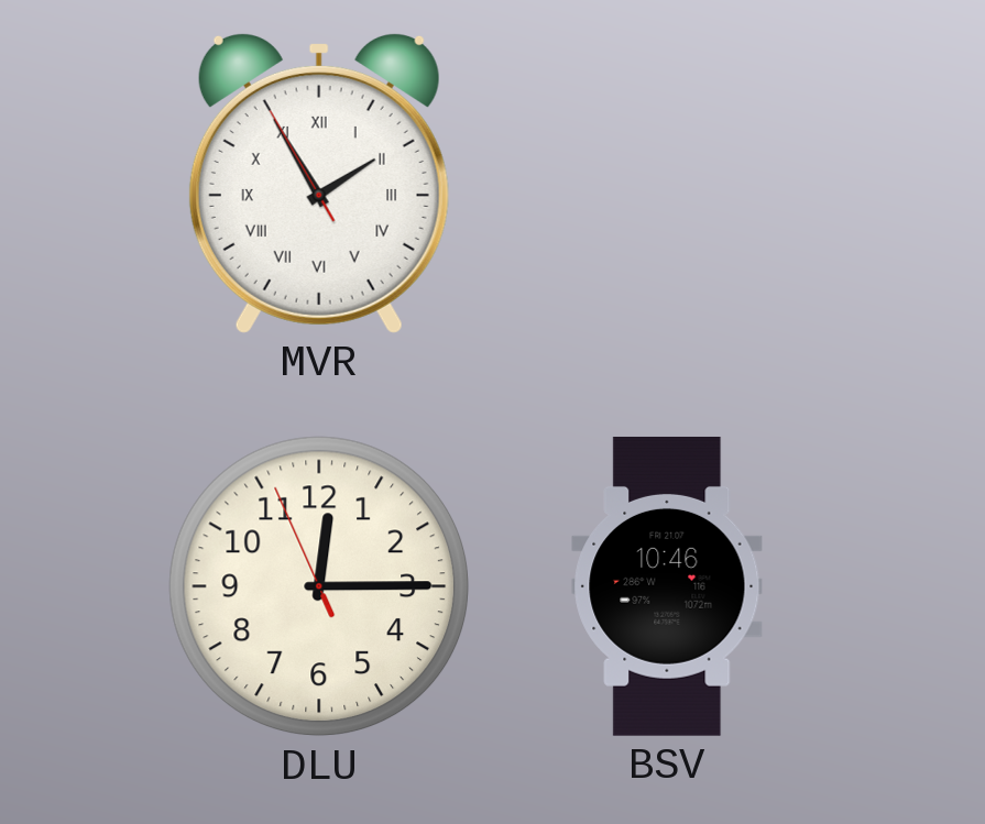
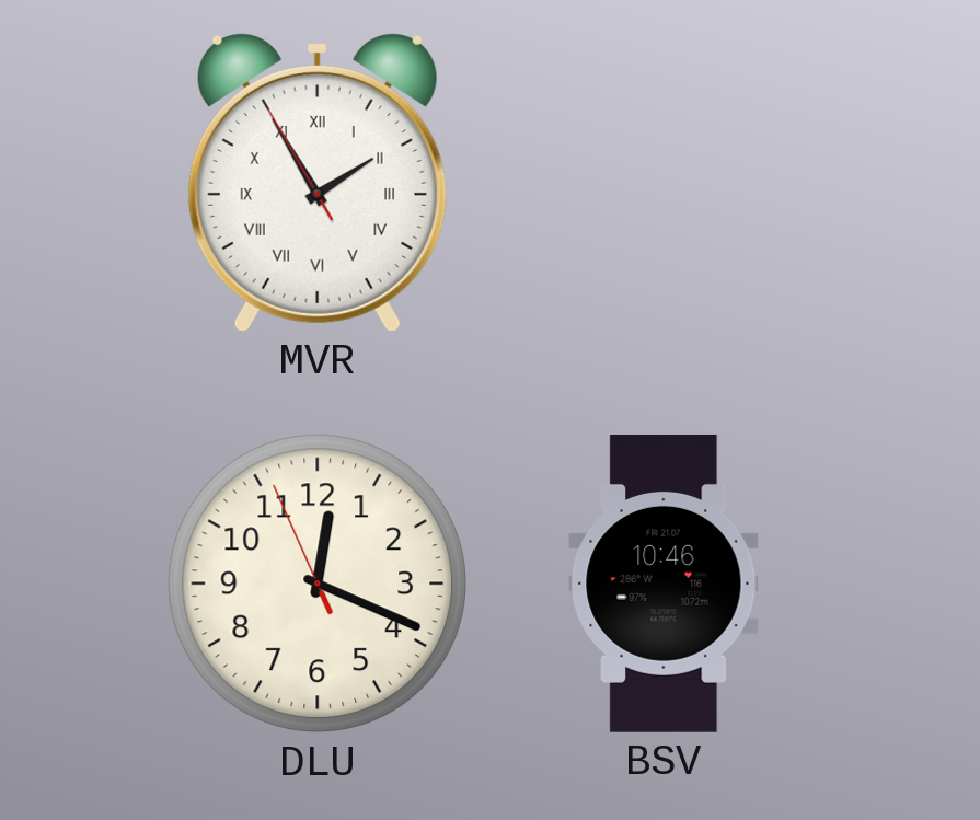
DLU: 12:14 -> 12:18 (318, 584)
